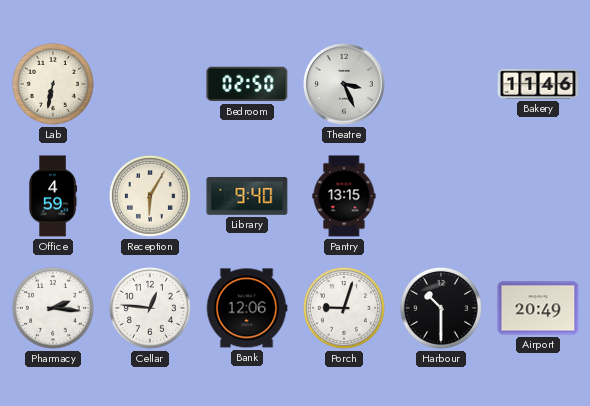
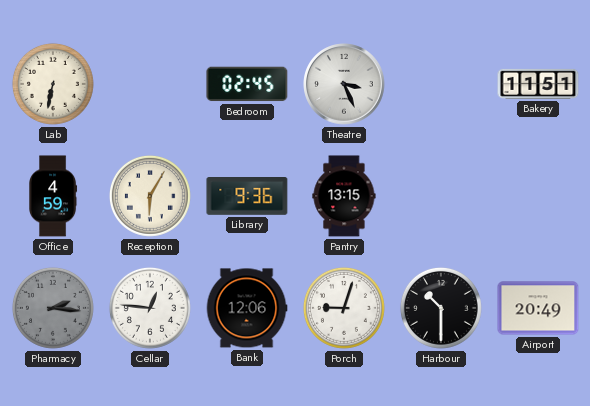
Bedroom: 02:50 -> 02:45 (247, 84)
Bakery: 11:46 -> 11:51 (538, 84)
Library: 9:40 -> 9:36 (247, 197)
Pharmacy dial: white -> grey (53, 308)
